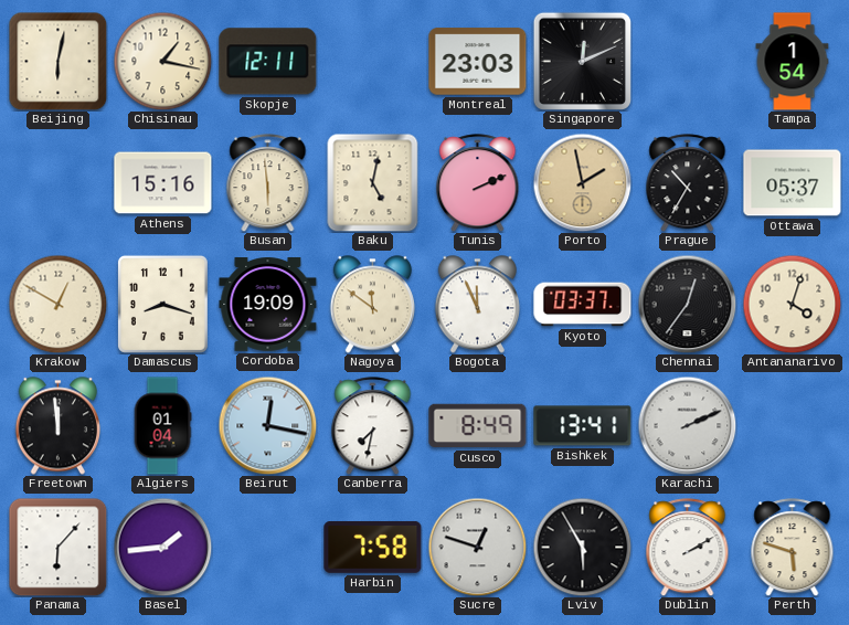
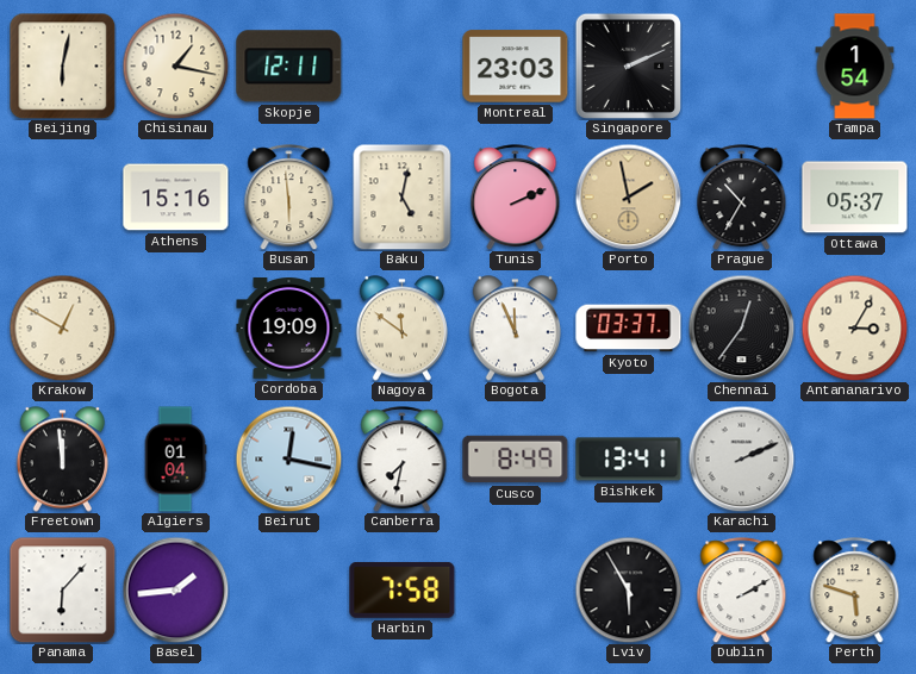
Singapore: 12:11 -> 2:11 (628, 65)
Damascus: 8:18 -> none (162, 304)
Antananarivo: 4:03 -> 3:05 (854, 327)
Sucre: 12:48 -> none (477, 547)
